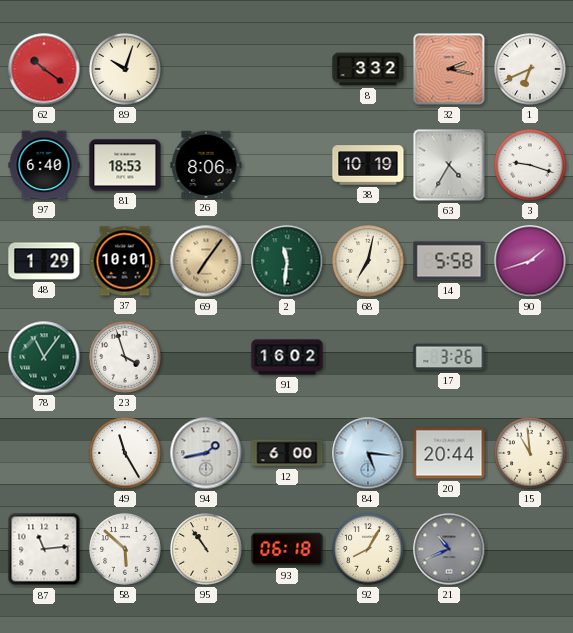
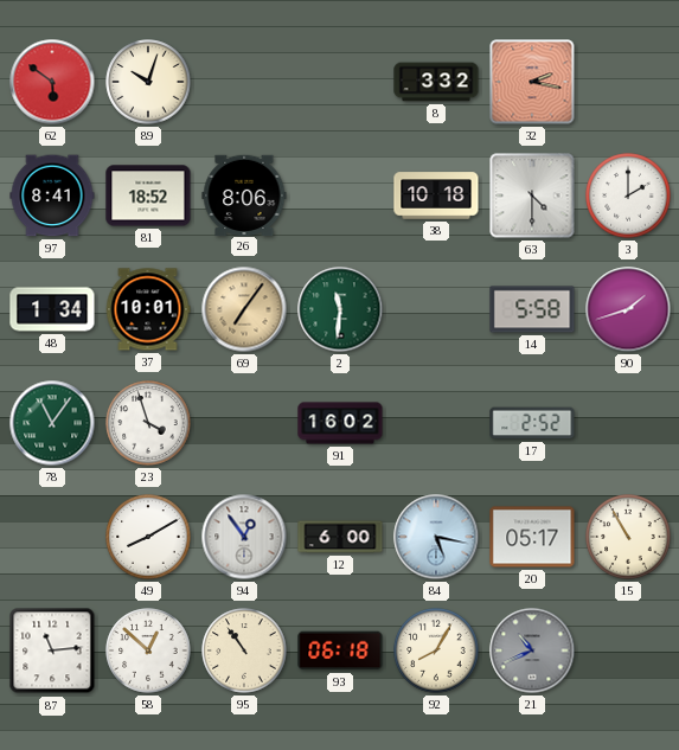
62: 10:21 -> 5:51 (52, 82)
1: 6:41 -> none (530, 69)
97: 6:40 -> 8:41 (52, 195)
81: 18:53 -> 18:52 (148, 195)
38: 10:19 -> 10:18 (436, 195)
63: 4:35 -> 4:30 (532, 195)
3: 9:18 -> 2:00 (628, 195)
48: 1:29 -> 1:34 (52, 309)
68: 7:02 -> none (368, 261)
17: 3:26 -> 2:52 (532, 423)
49: 11:25 -> 8:10 (148, 537)
94: 1:43 -> 12:54 (244, 537)
84: 5:16 -> 5:17 (436, 537)
20: 20:44 -> 05:17 (532, 537)
15: 10:59 -> 10:55 (628, 537)
58: 5:52 -> 12:52 (148, 650)
